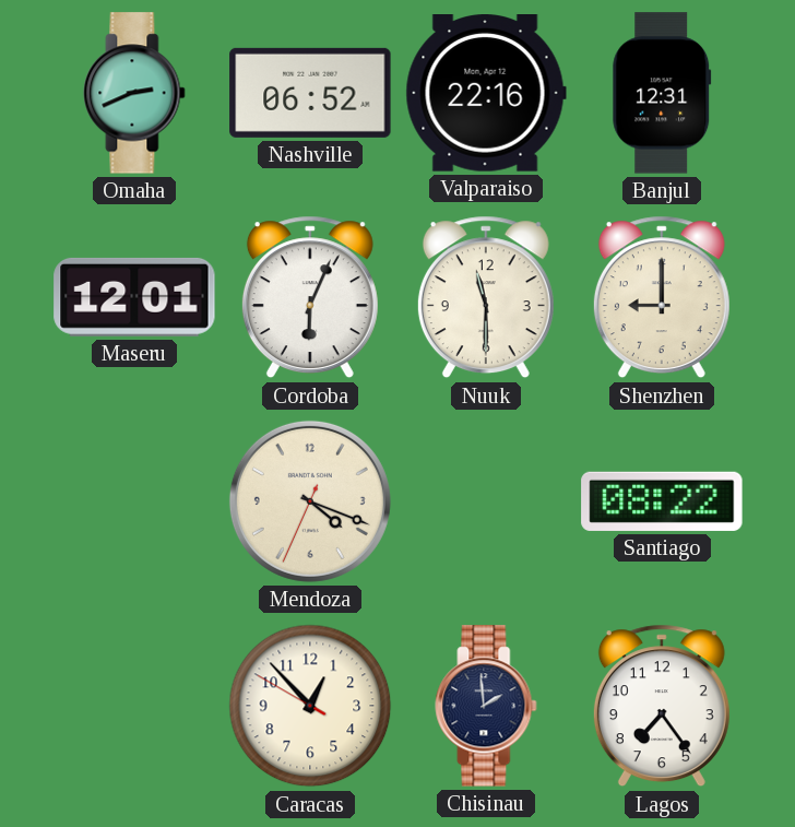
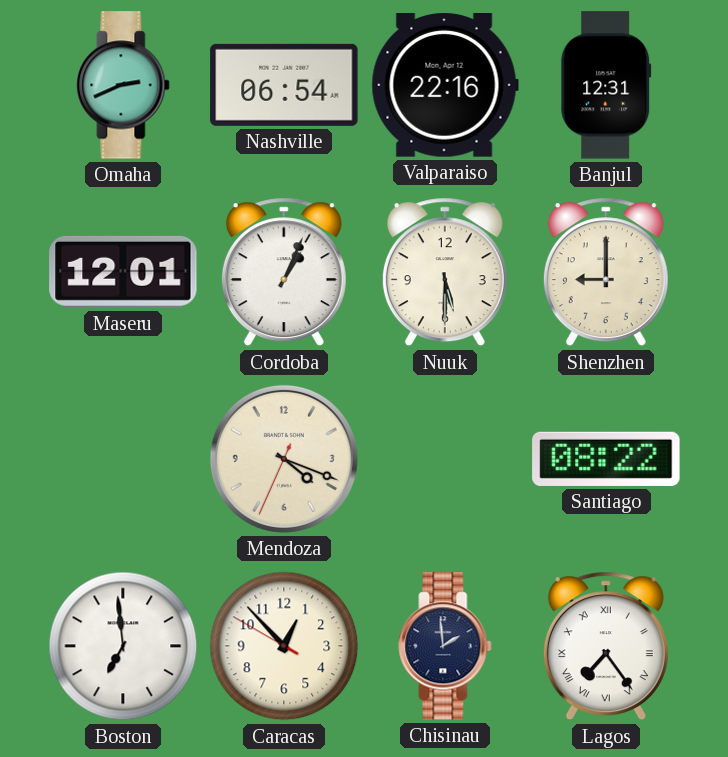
Nashville: 06:52 -> 06:54 (284, 85)
Cordoba: 6:04 -> 1:04 (284, 272)
Nuuk: 11:30 -> 5:30 (445, 272)
Boston: none -> 6:59 (123, 646)
Lagos numerals: Arabic -> Roman (606, 646)
